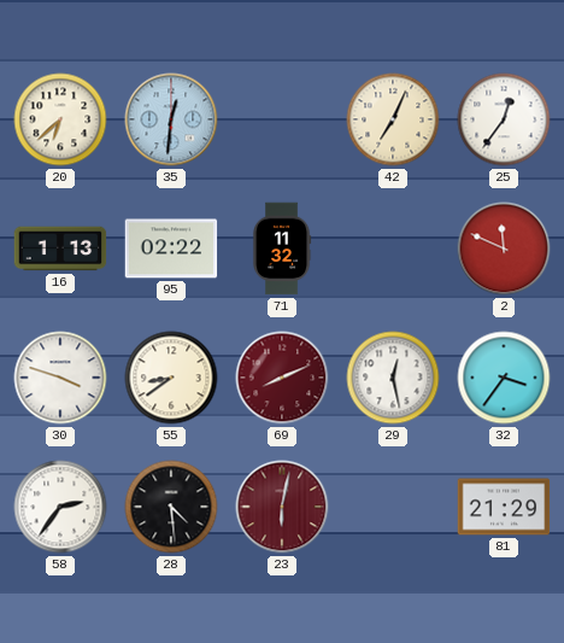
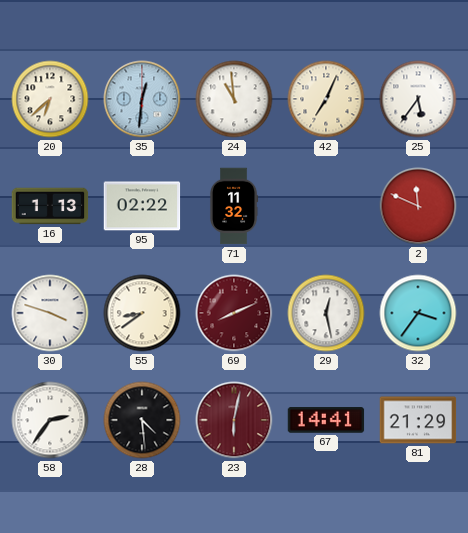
24: none -> 10:59 (234, 99)
25: 12:36 -> 5:36 (418, 99)
67: none -> 14:41 (326, 420)
